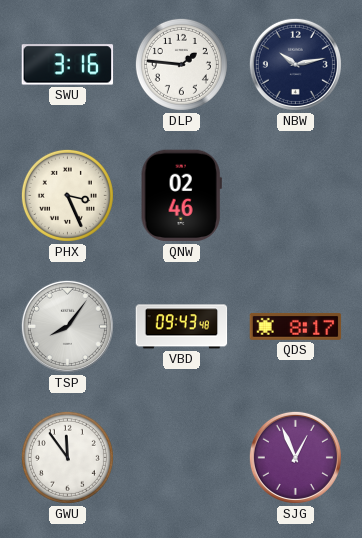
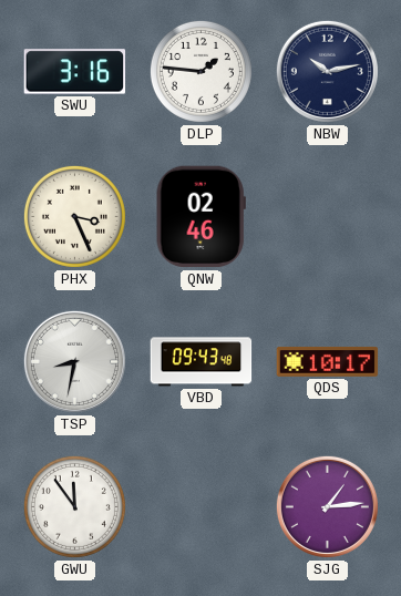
TSP: 8:06 -> 8:32 (74, 361)
QDS: 8:17 -> 10:17 (328, 362)
SJG: 12:56 -> 1:14 (327, 506)
